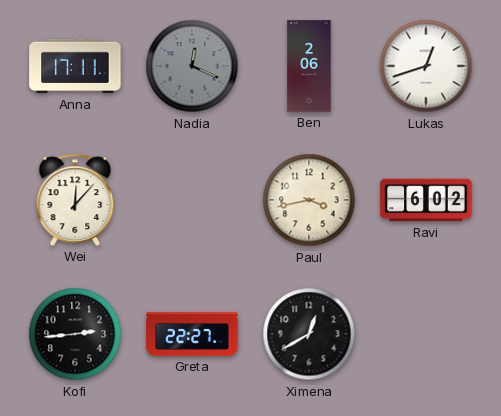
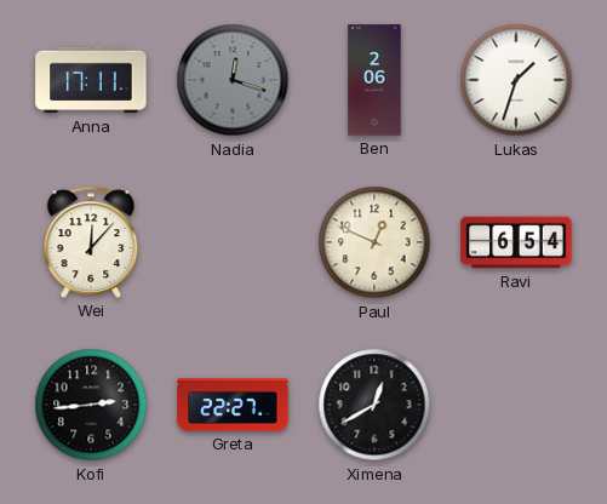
Nadia: 12:19 -> 12:18 (233, 80)
Lukas: 12:42 -> 1:33 (516, 80)
Paul: 3:43 -> 12:49 (374, 242)
Ravi: 6:02 -> 6:54 (516, 242)
